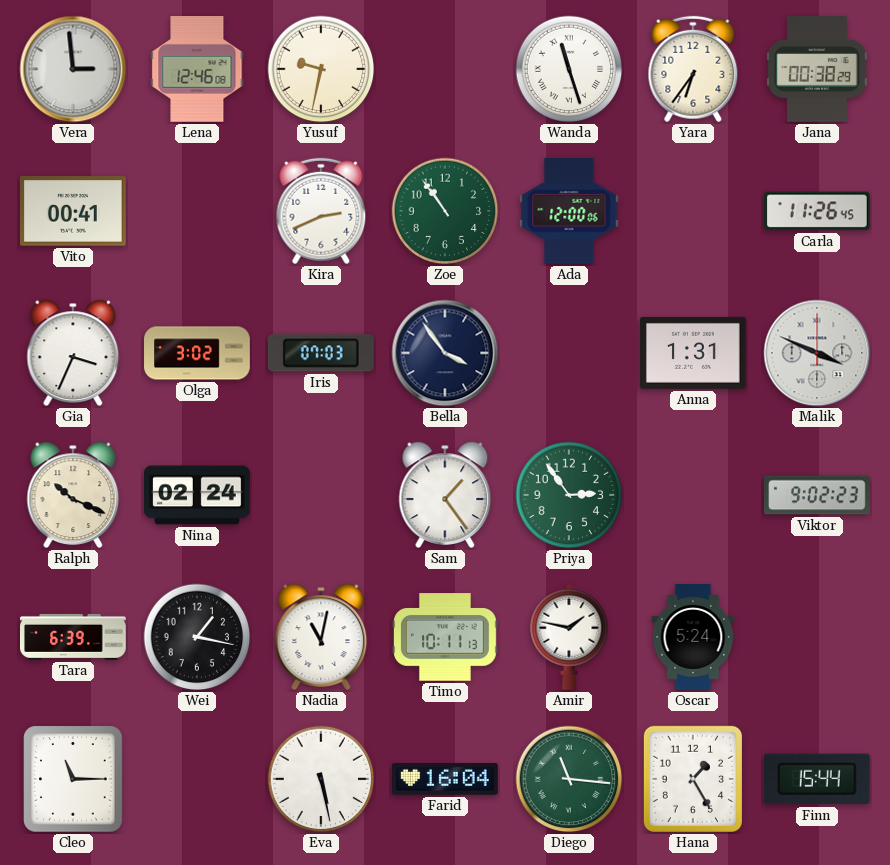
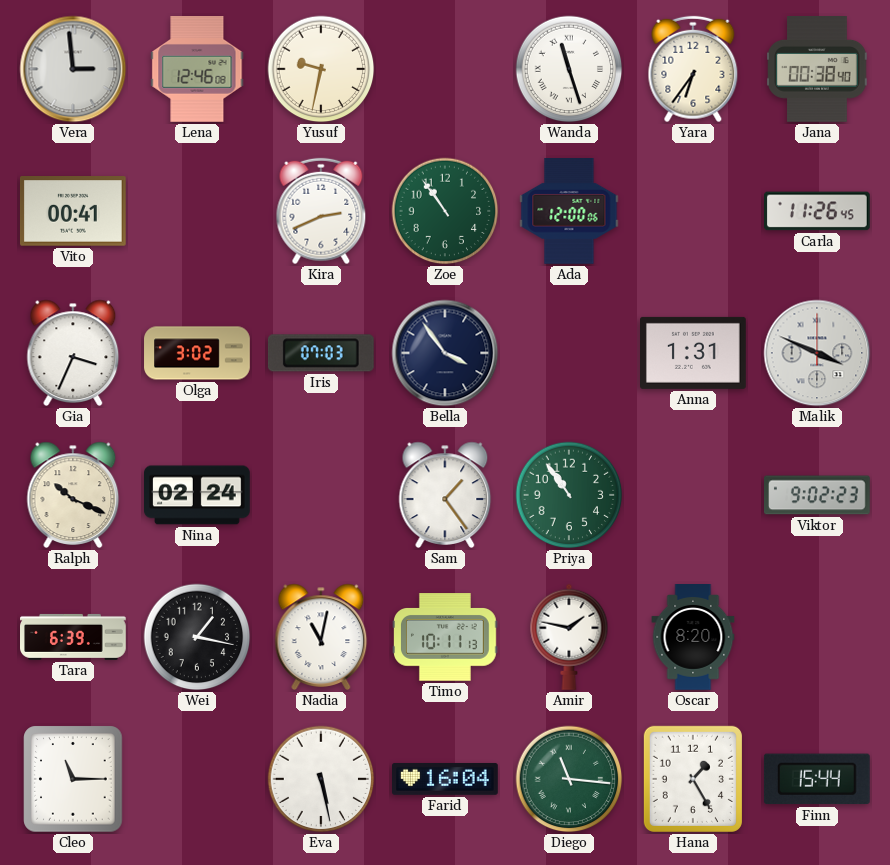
Jana: 00:38:29 -> 00:38:40 (817, 70)
Priya: 2:54 -> 10:54 (569, 495)
Oscar: 5:24 -> 8:20 (693, 637)
